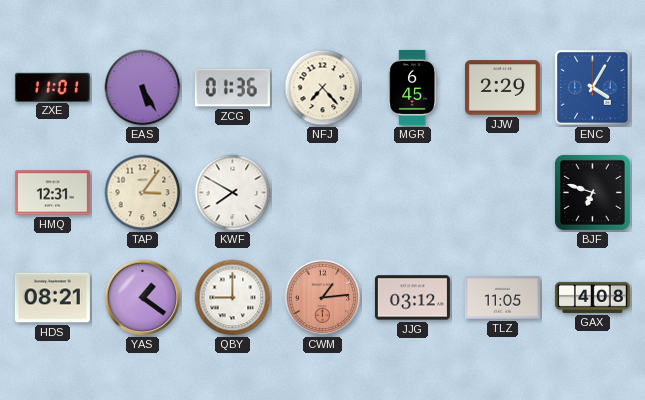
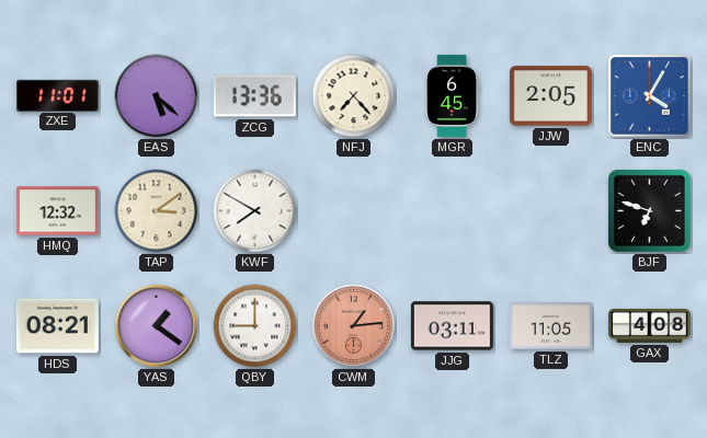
EAS: 5:25 -> 5:22 (157, 96)
ZCG: 01:36 -> 13:36 (254, 96)
JJW: 2:29 -> 2:05 (550, 96)
HMQ: 12:31 -> 12:32 (57, 211)
TAP: 3:06 -> 3:09 (157, 211)
JJG: 03:12 -> 03:11 (452, 326)
